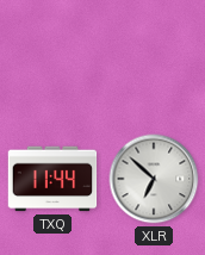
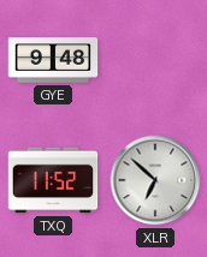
GYE: none -> 9:48 (53, 60)
TXQ: 11:44 -> 11:52 (53, 180)
